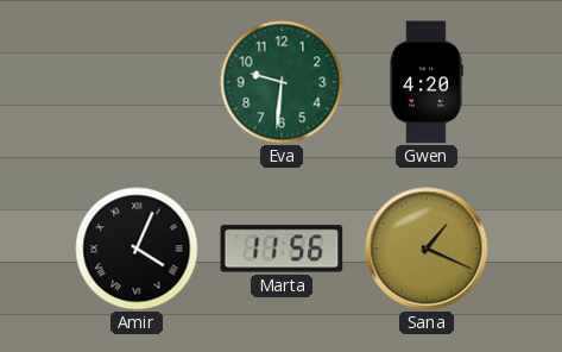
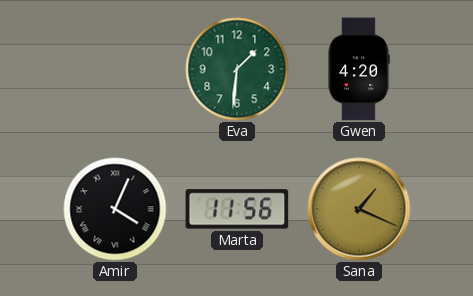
Eva: 9:31 -> 1:31 (237, 69)
